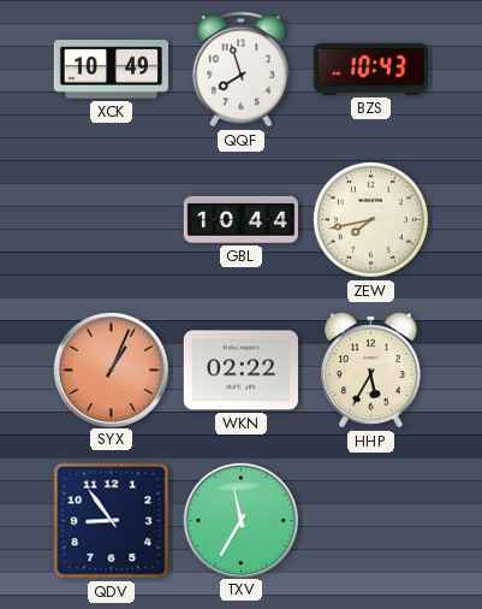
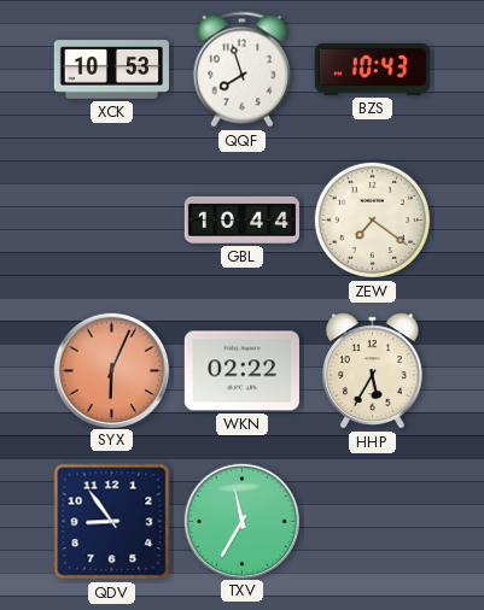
XCK: 10:49 -> 10:53 (111, 70)
ZEW: 7:43 -> 7:21 (372, 219)
SYX: 1:04 -> 6:04 (111, 370)
